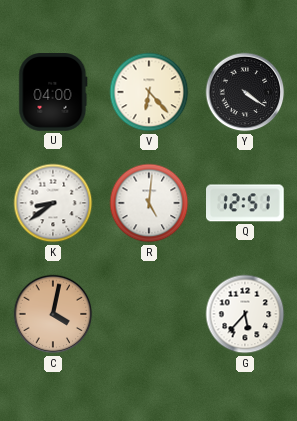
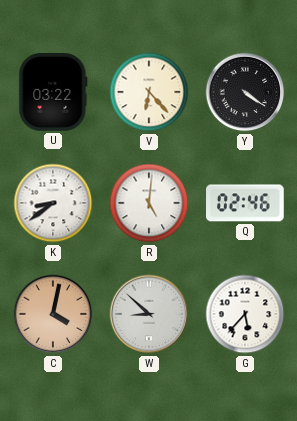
U: 04:00 -> 03:22 (53, 93)
Q: 12:51 -> 02:46 (246, 203)
W: none -> 8:52 (149, 314)
